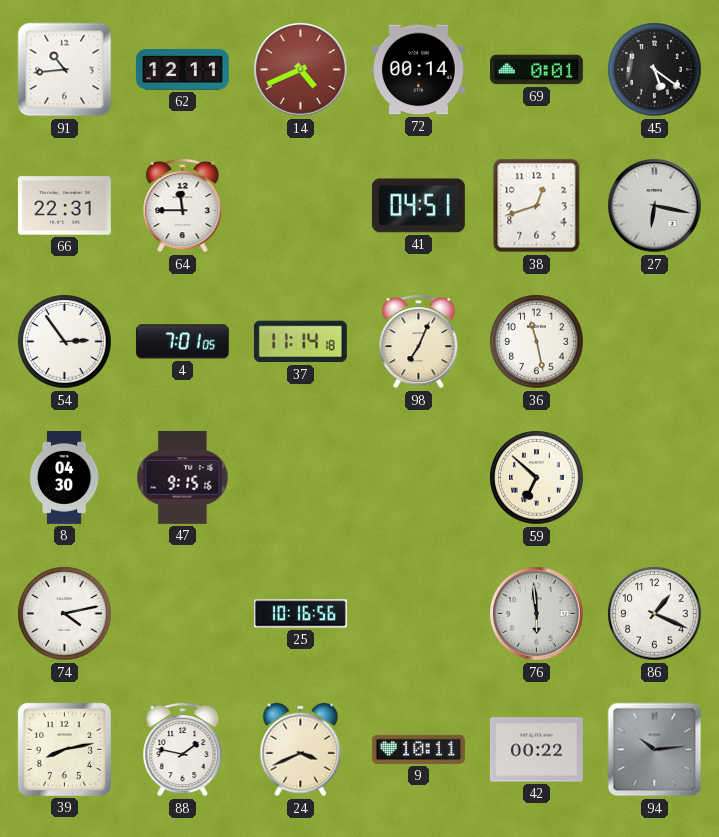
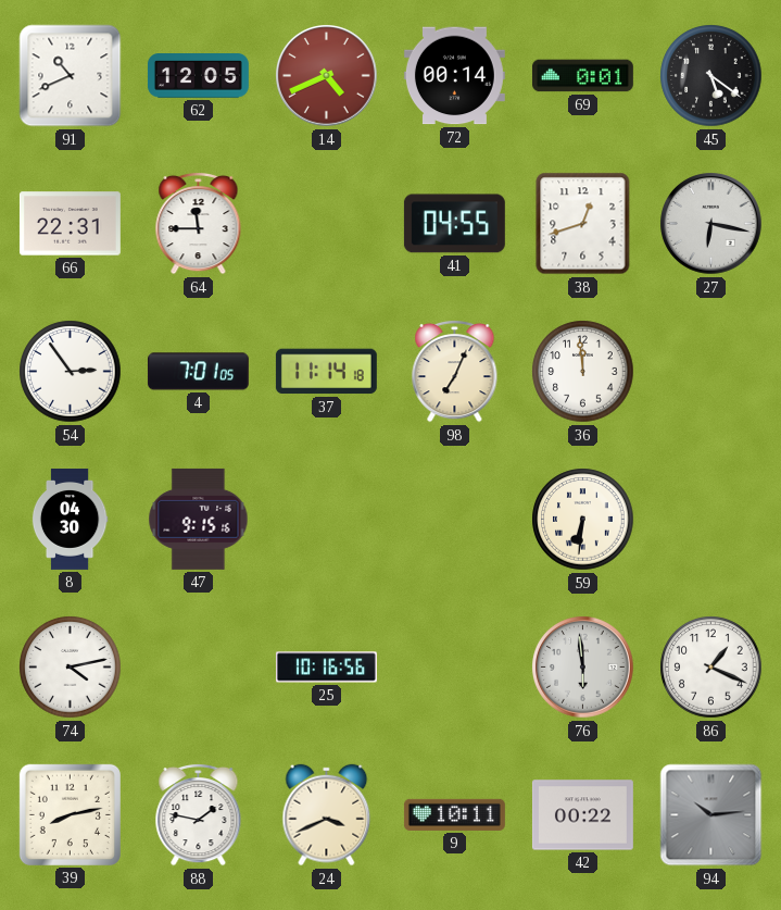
91: 10:44 -> 10:41 (71, 76)
62: 12:11 -> 12:05 (198, 76)
41: 04:51 -> 04:55 (454, 224)
36: 11:28 -> 11:59 (583, 372)
59: 6:52 -> 6:31 (583, 520)
